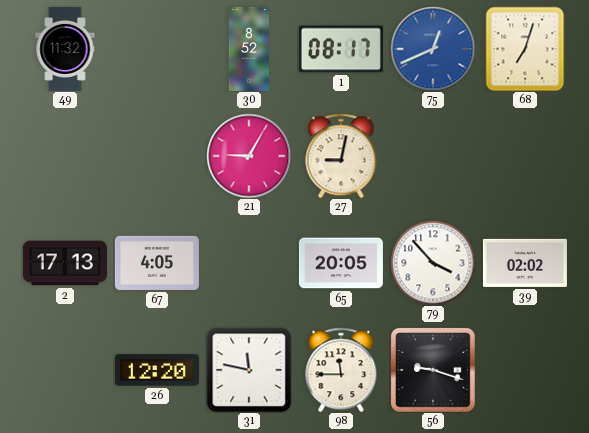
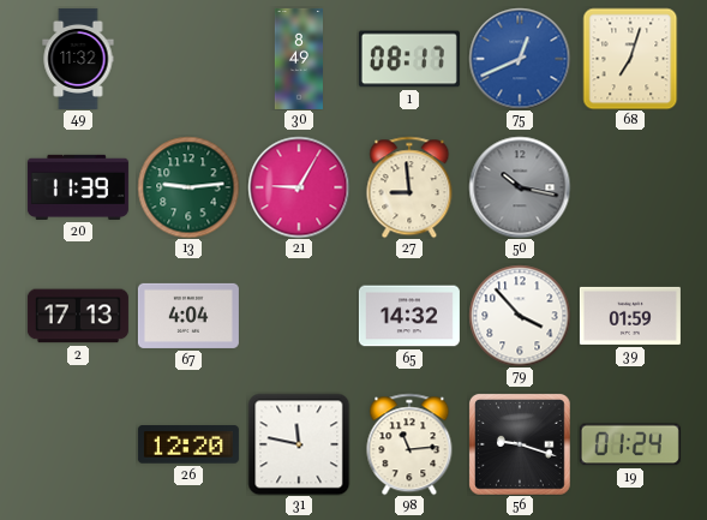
30: 8:52 -> 8:49 (298, 59)
20: none -> 11:39 (78, 187)
13: none -> 9:14 (188, 187)
27: 9:02 -> 8:59 (409, 187)
50: none -> 10:17 (520, 187)
67: 4:05 -> 4:04 (188, 316)
65: 20:05 -> 14:32 (409, 316)
39: 02:02 -> 01:59 (630, 316)
98: 11:45 -> 11:14 (409, 444)
19: none -> 01:24 (630, 444)
